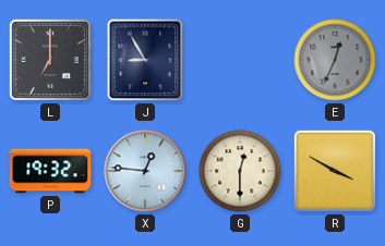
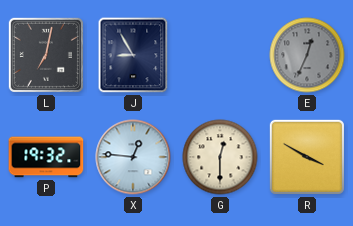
L: 7:00 -> 7:02 (46, 55)
